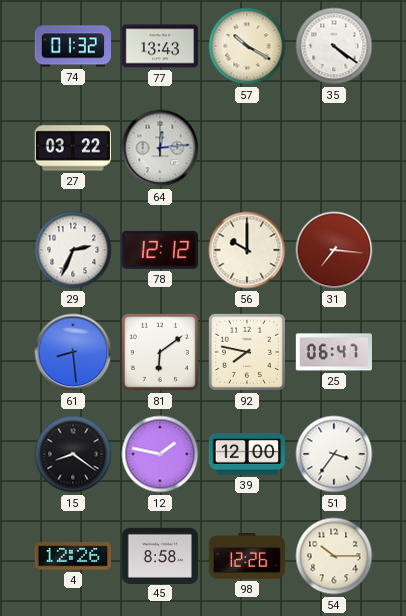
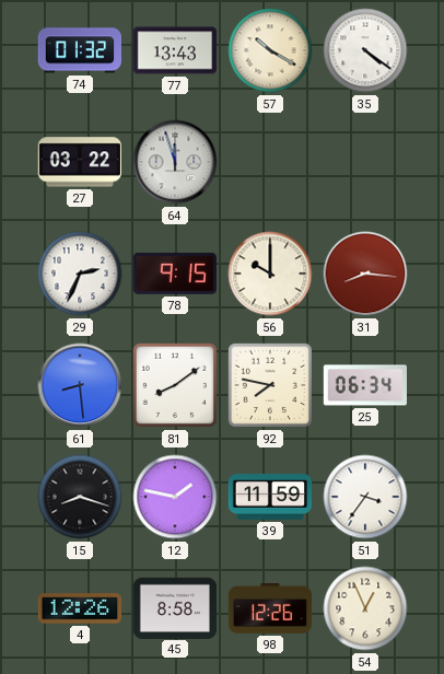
64: 12:14 -> 11:57 (175, 162)
78: 12:12 -> 9:15 (175, 274)
31: 7:16 -> 8:16 (365, 274)
81: 6:09 -> 8:09 (175, 385)
25: 06:47 -> 06:34 (365, 385)
15: 8:21 -> 8:18 (80, 497)
39: 12:00 -> 11:59 (270, 497)
54: 10:15 -> 12:56 (365, 608)
